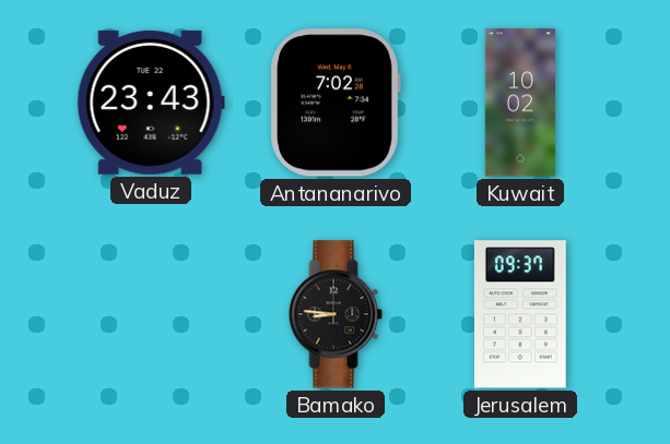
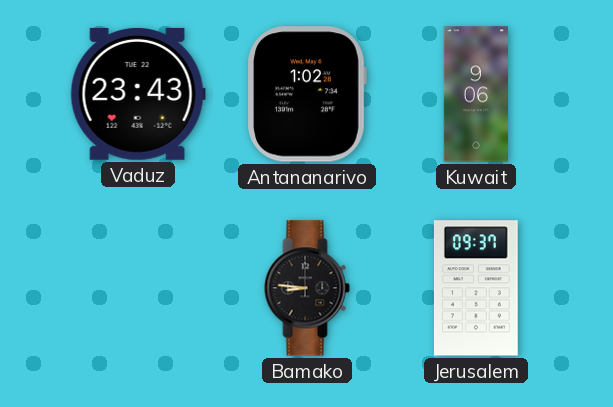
Antananarivo: 7:02 -> 1:02 (307, 94)
Kuwait: 10:02 -> 9:06 (476, 94)
